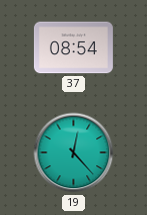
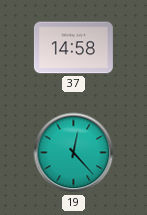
37: 08:54 -> 14:58 (73, 48)
